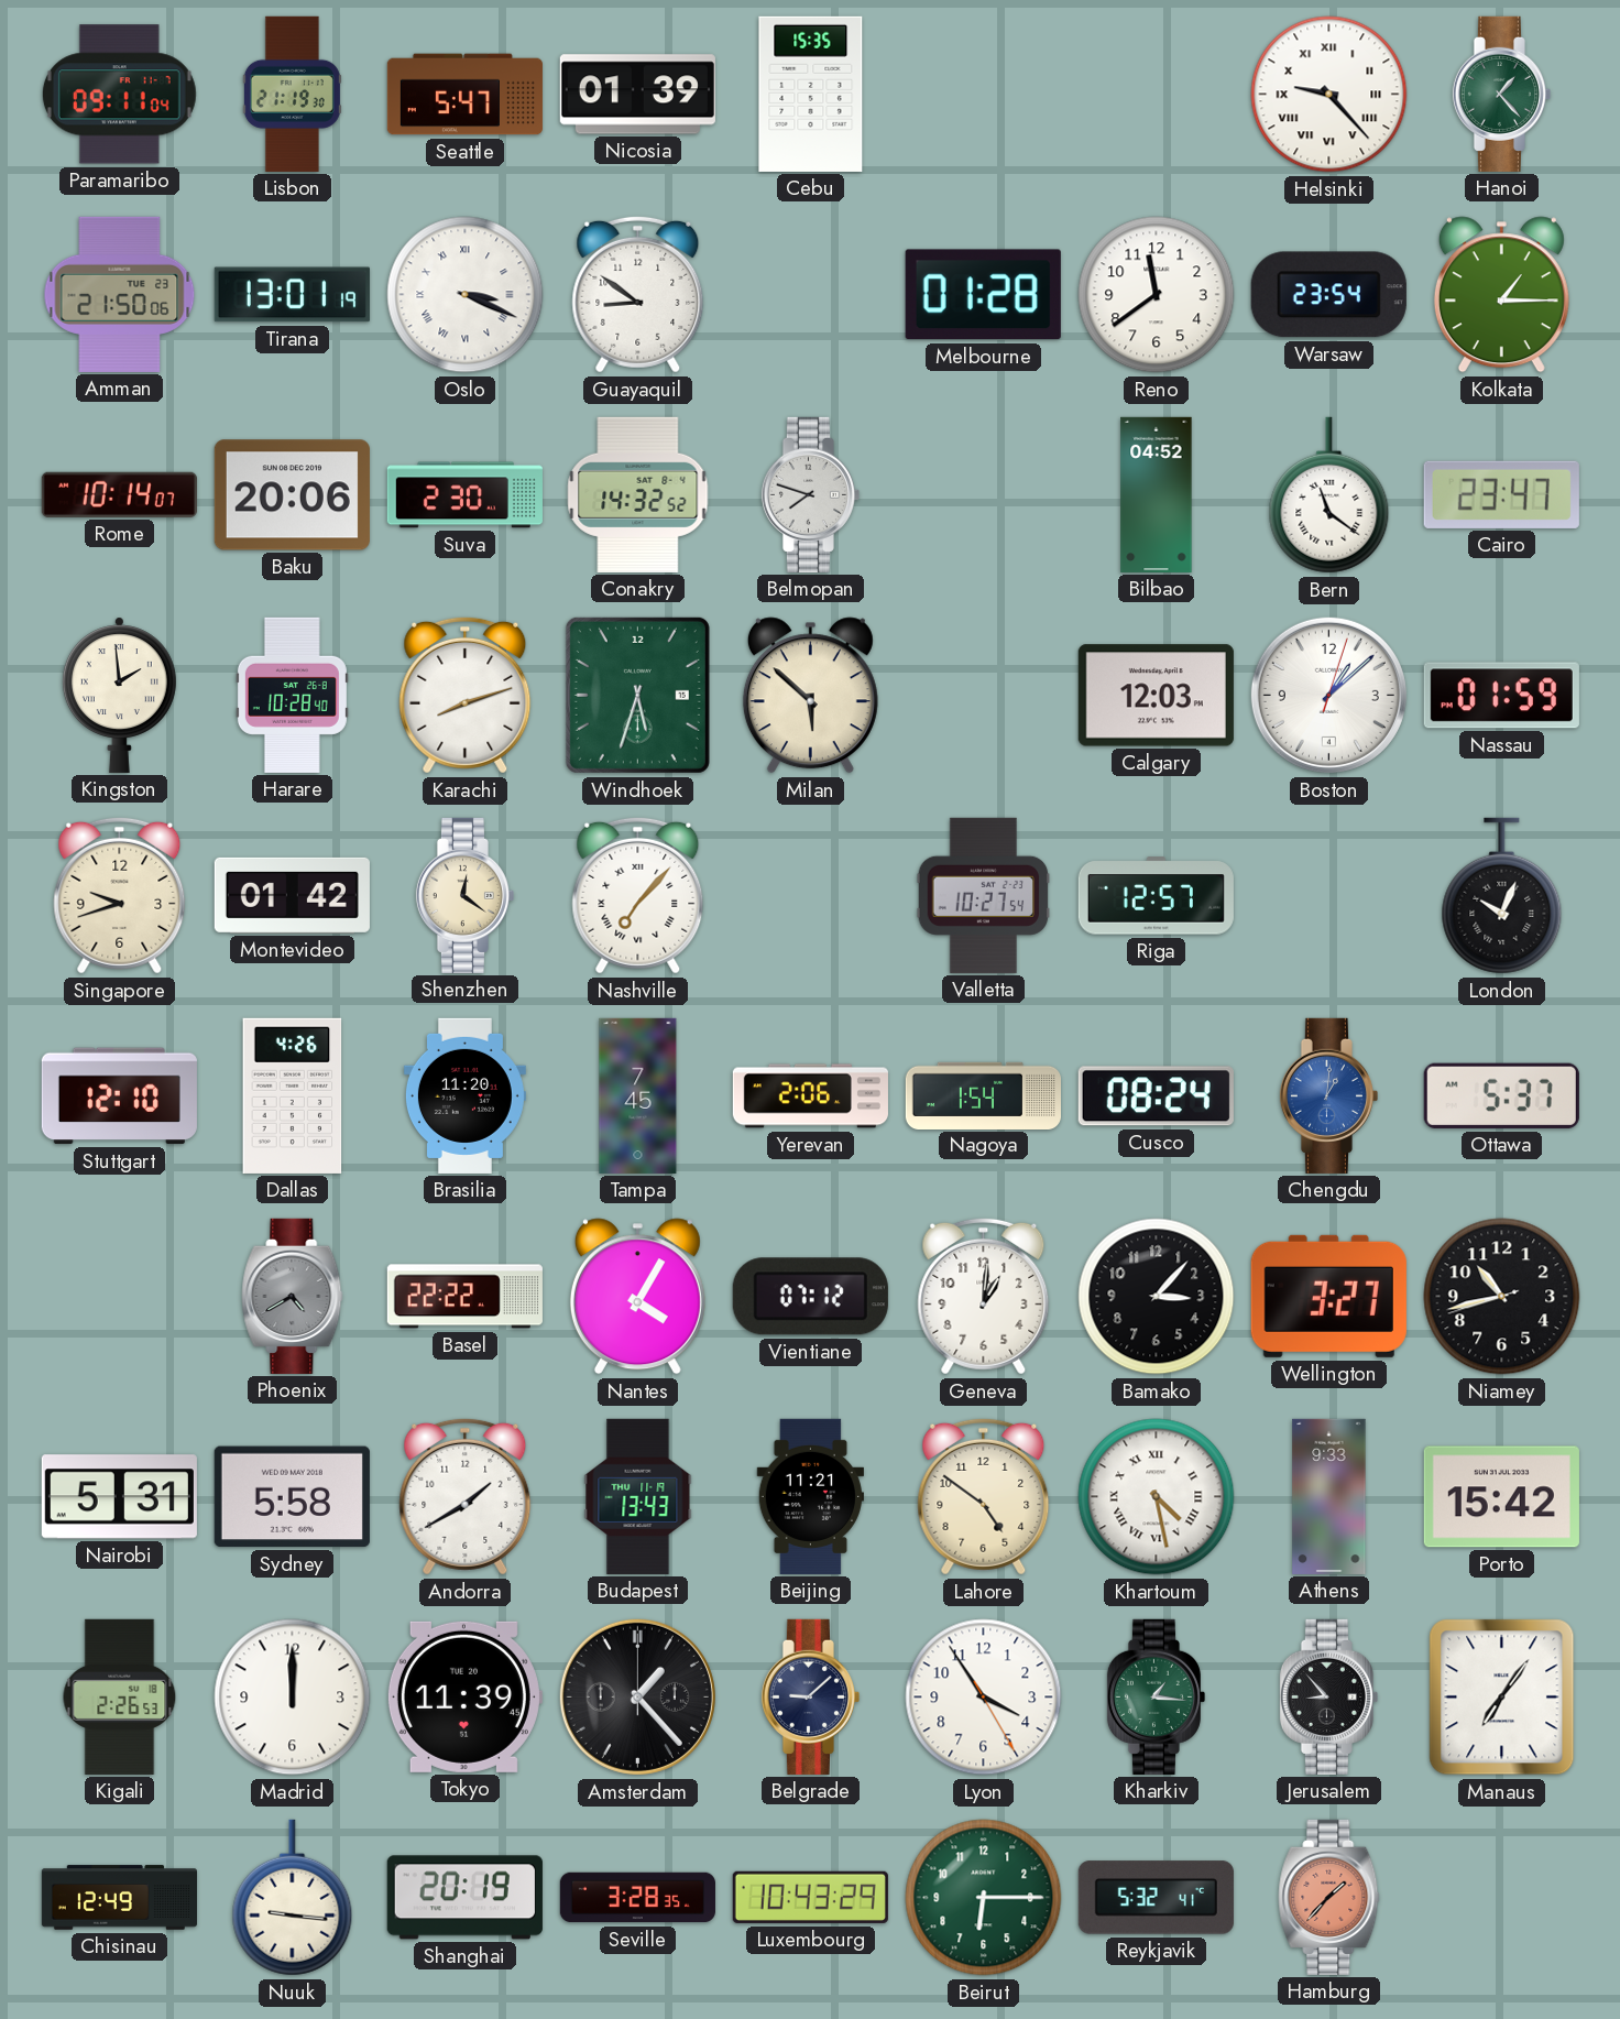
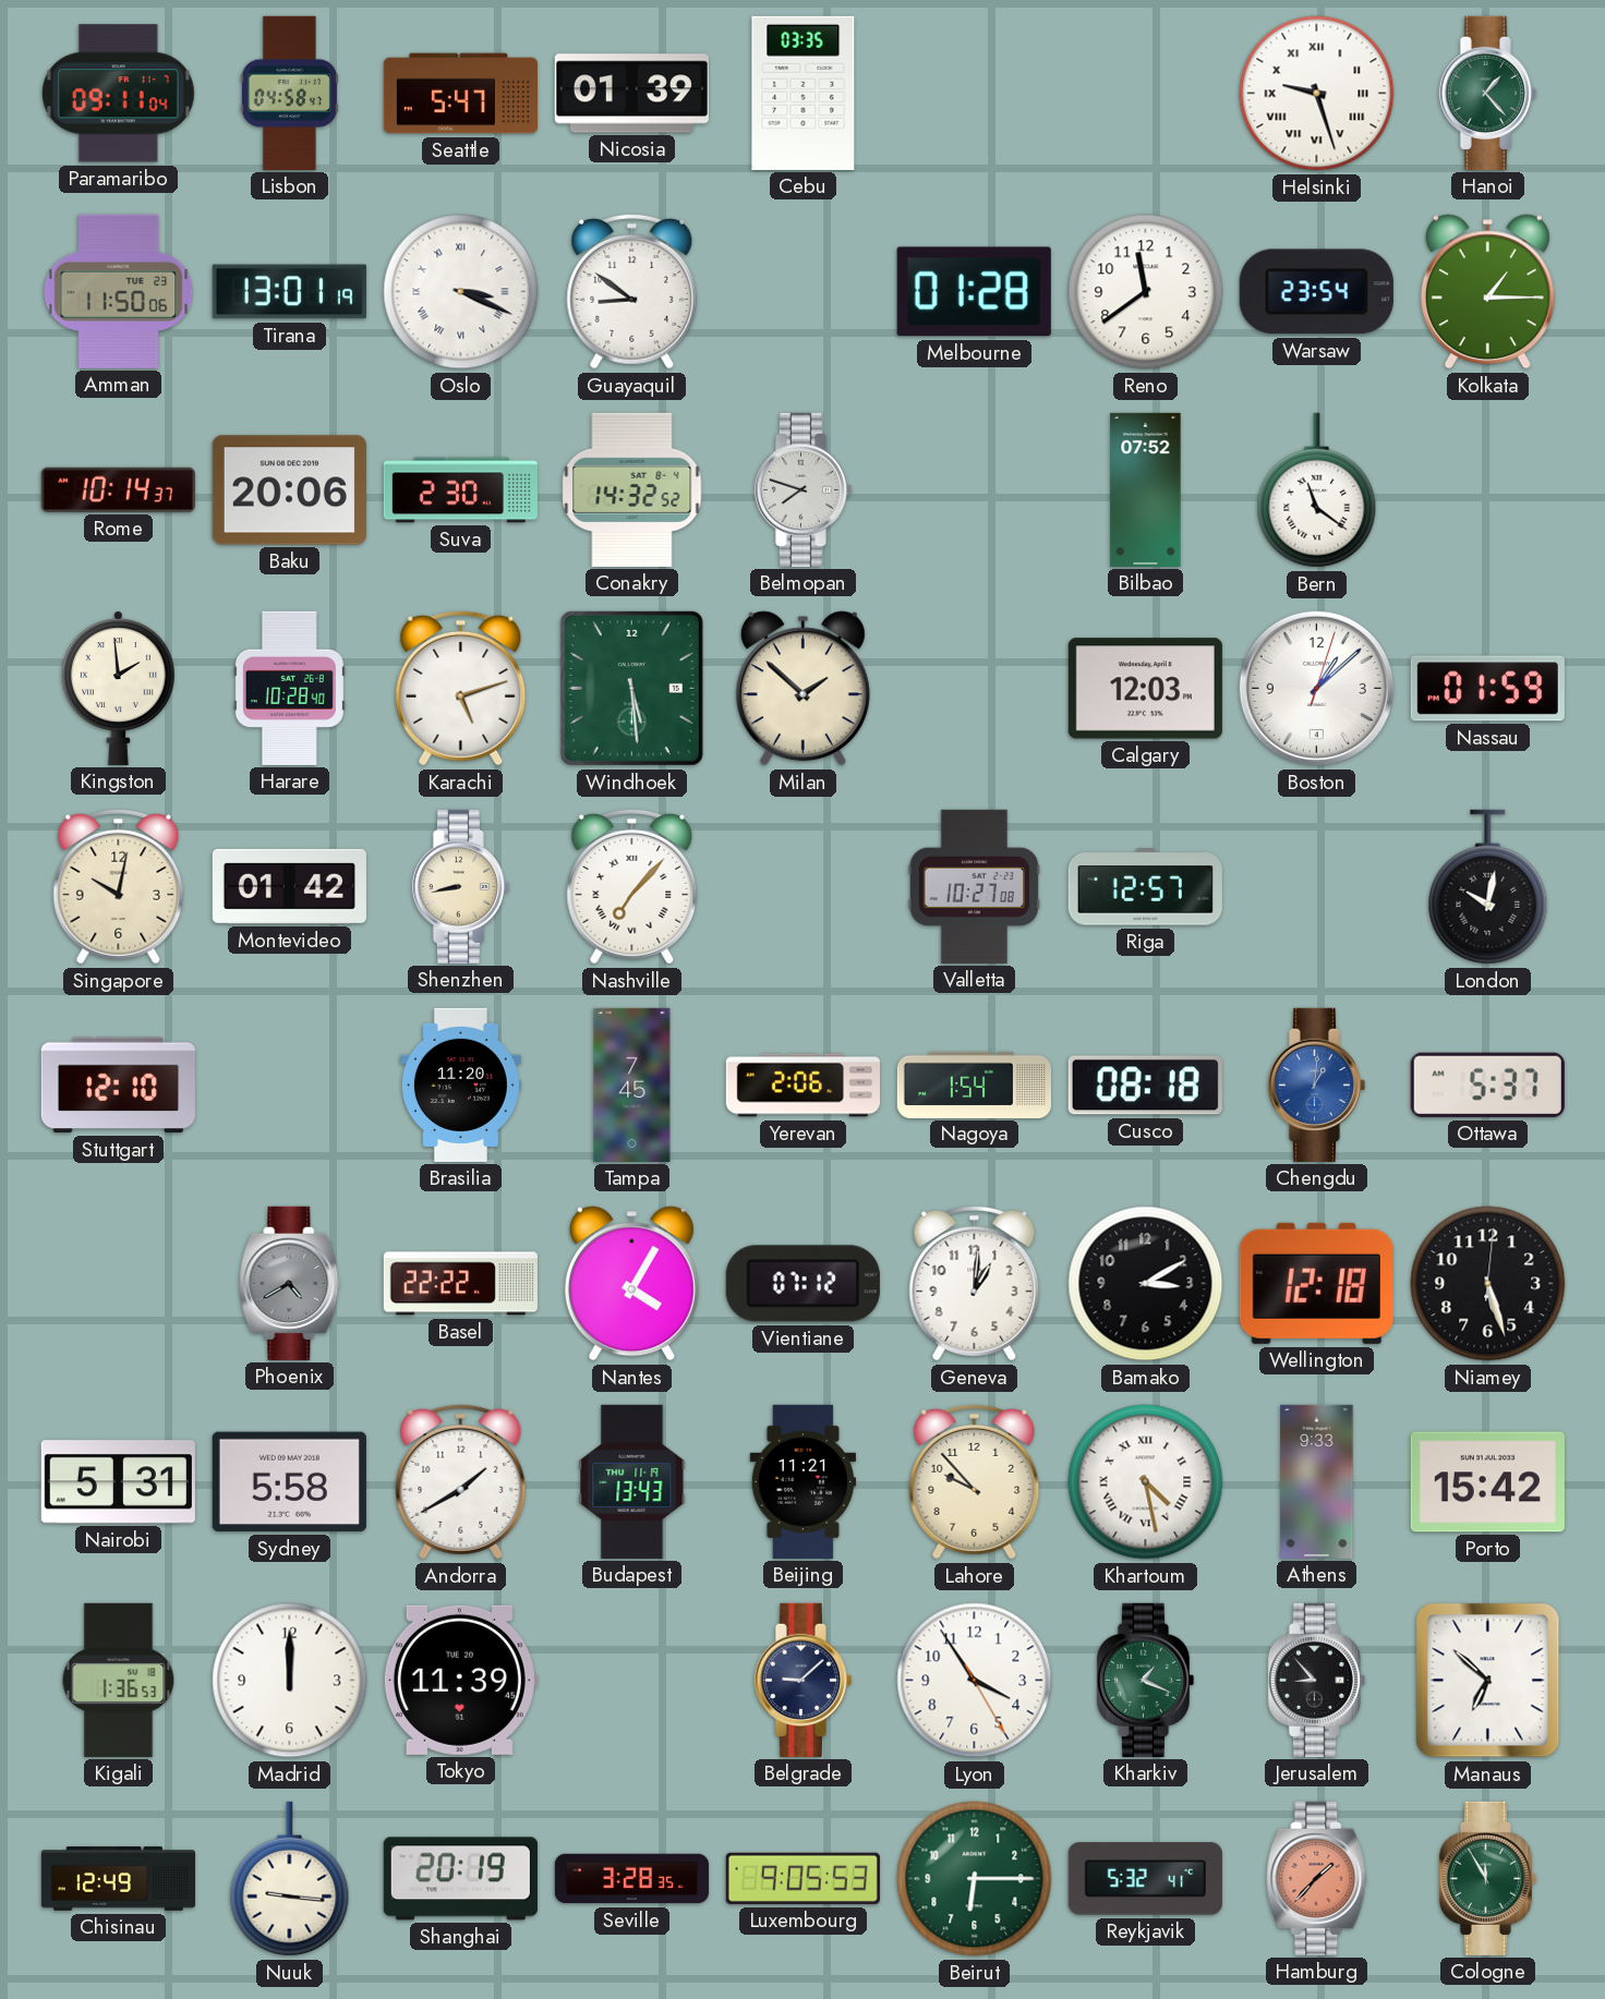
Lisbon: 21:19 -> 04:58 (289, 93)
Cebu: 15:35 -> 03:35 (804, 93)
Helsinki: 9:23 -> 9:27 (1317, 94)
Amman: 21:50 -> 11:50 (119, 291)
Rome: 10:14:07 -> 10:14:37 (118, 489)
Bilbao: 04:52 -> 07:52 (1146, 489)
Cairo: 23:47 -> none (1501, 494)
Karachi: 8:12 -> 5:12 (461, 688)
Windhoek: 5:33 -> 5:29 (631, 688)
Milan: 5:52 -> 1:52 (802, 689)
Singapore: 9:42 -> 10:02 (119, 886)
Shenzhen: 12:21 -> 8:43 (460, 886)
Valletta: 10:27:54 -> 10:27:08 (975, 886)
London: 10:04 -> 10:02 (1488, 887)
Dallas: 4:26 -> none (293, 1095)
Cusco: 08:24 -> 08:18 (1145, 1086)
Bamako: 3:07 -> 3:10 (1146, 1284)
Wellington: 3:27 -> 12:18 (1316, 1283)
Niamey: 10:42 -> 5:27 (1488, 1284)
Lahore: 4:51 -> 9:53 (975, 1481)
Kigali: 2:26 -> 1:36 (119, 1680)
Amsterdam: 1:23 -> none (637, 1696)
Kharkiv: 1:16 -> 1:19 (1145, 1680)
Manaus: 7:06 -> 6:52 (1488, 1681)
Luxembourg: 10:43 -> 9:05 (802, 1878)
Cologne: none -> 11:55 (1487, 1878)
